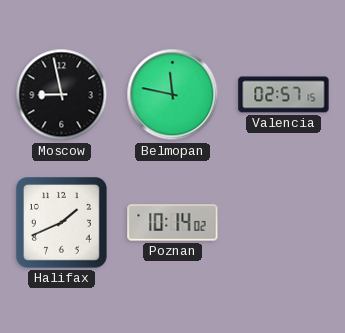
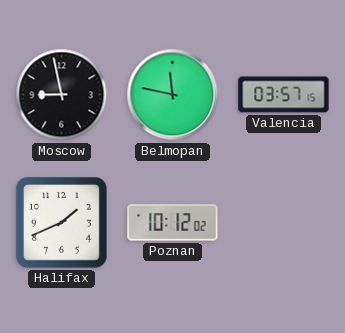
Valencia: 02:57 -> 03:57 (284, 95)
Poznan: 10:14 -> 10:12 (173, 223)
